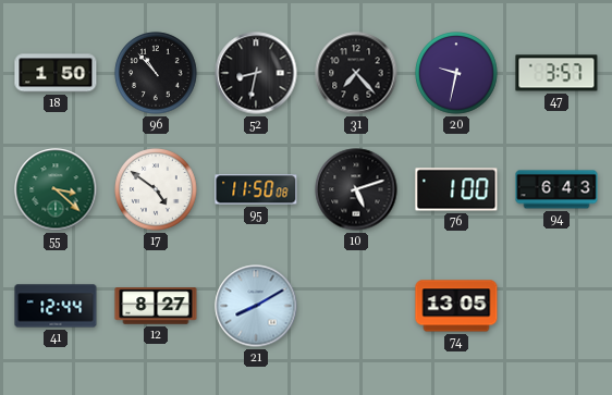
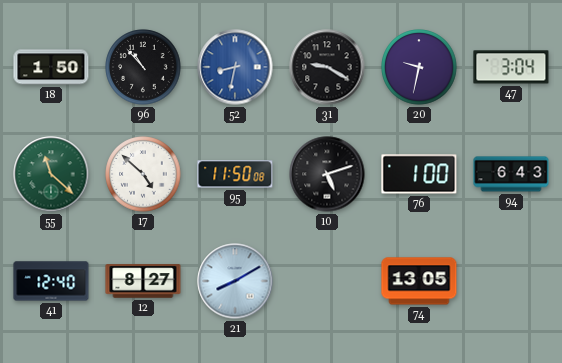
52 dial: black -> blue (235, 67)
31: 7:23 -> 9:20 (327, 67)
47: 3:57 -> 3:04 (511, 67)
55: 3:22 -> 11:22 (51, 174)
17: 4:51 -> 4:52 (143, 174)
41: 12:44 -> 12:40 (51, 281)
